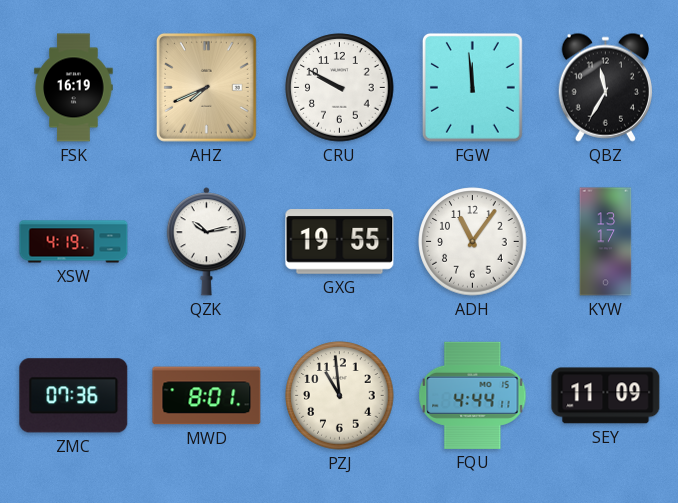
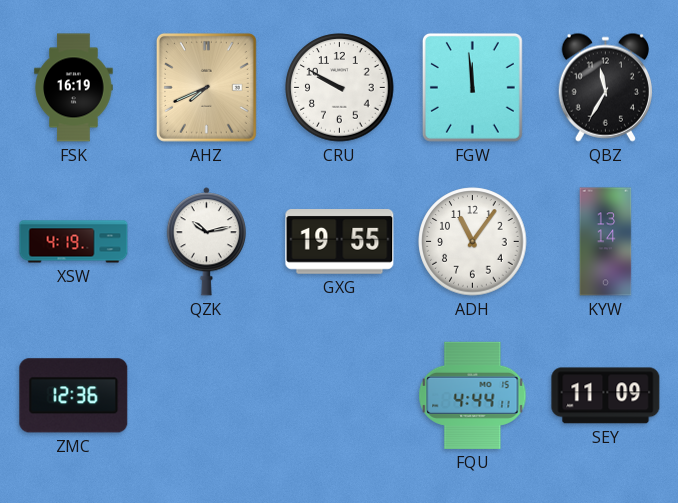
KYW: 13:17 -> 13:14 (606, 242)
ZMC: 07:36 -> 12:36 (74, 396)
MWD: 8:01 -> none (207, 396)
PZJ: 10:59 -> none (340, 396)
